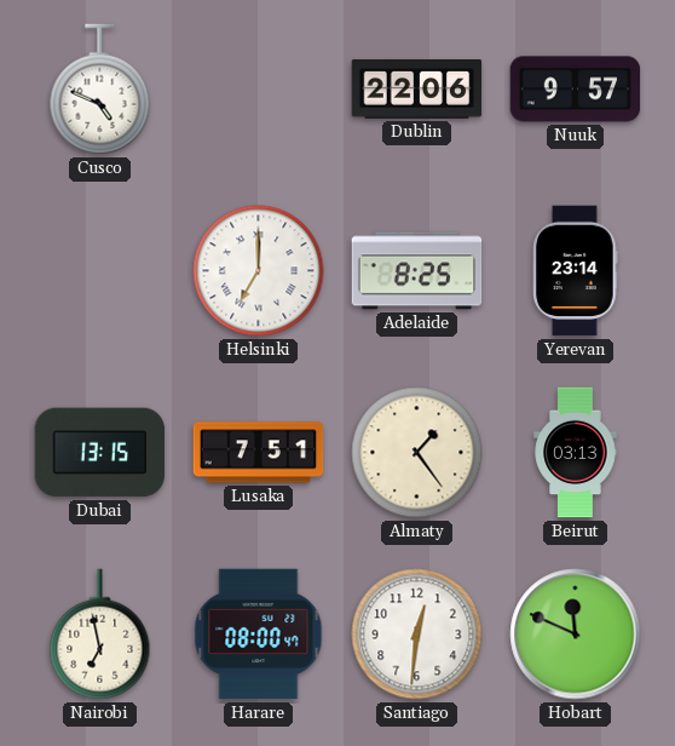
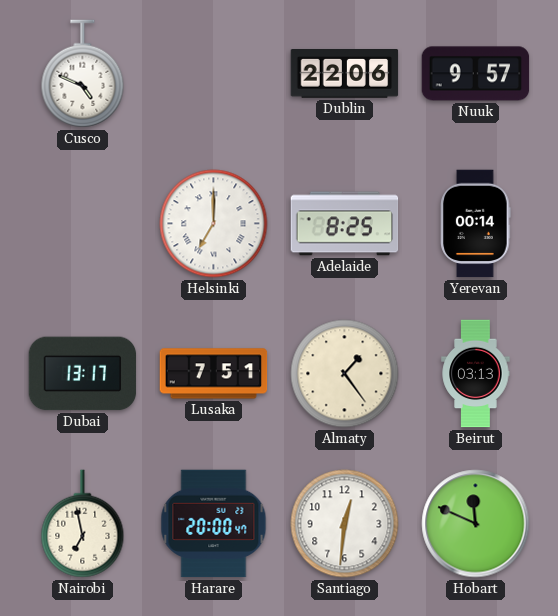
Yerevan: 23:14 -> 00:14 (476, 224)
Dubai: 13:15 -> 13:17 (83, 374)
Harare: 08:00 -> 20:00 (214, 524)
